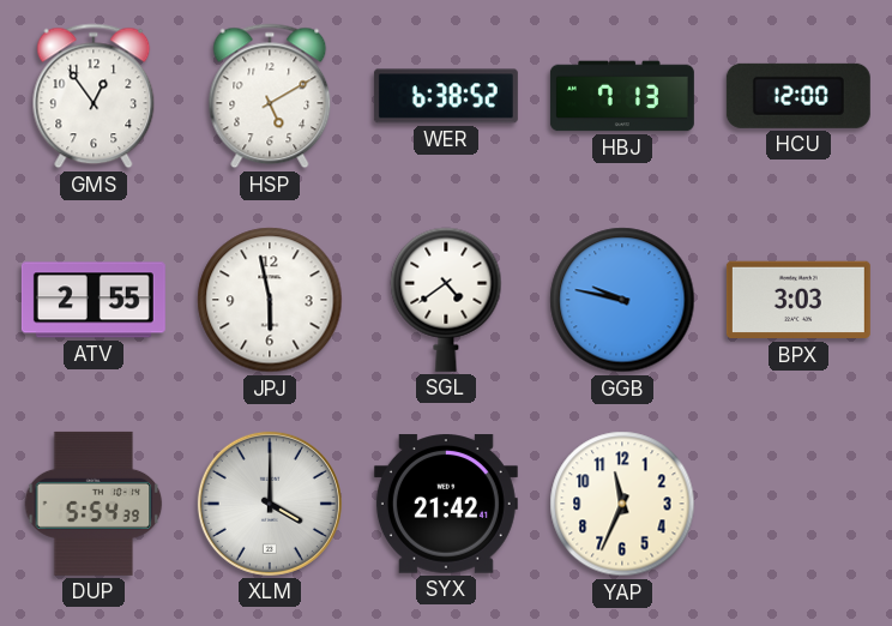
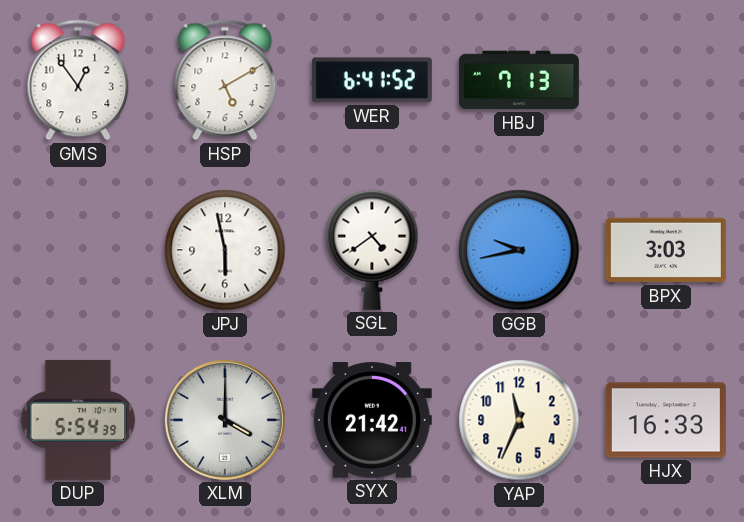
WER: 6:38 -> 6:41 (372, 80)
HCU: 12:00 -> none (798, 96)
ATV: 2:55 -> none (94, 300)
GGB: 9:47 -> 9:43 (519, 250)
HJX: none -> 16:33 (666, 420)
